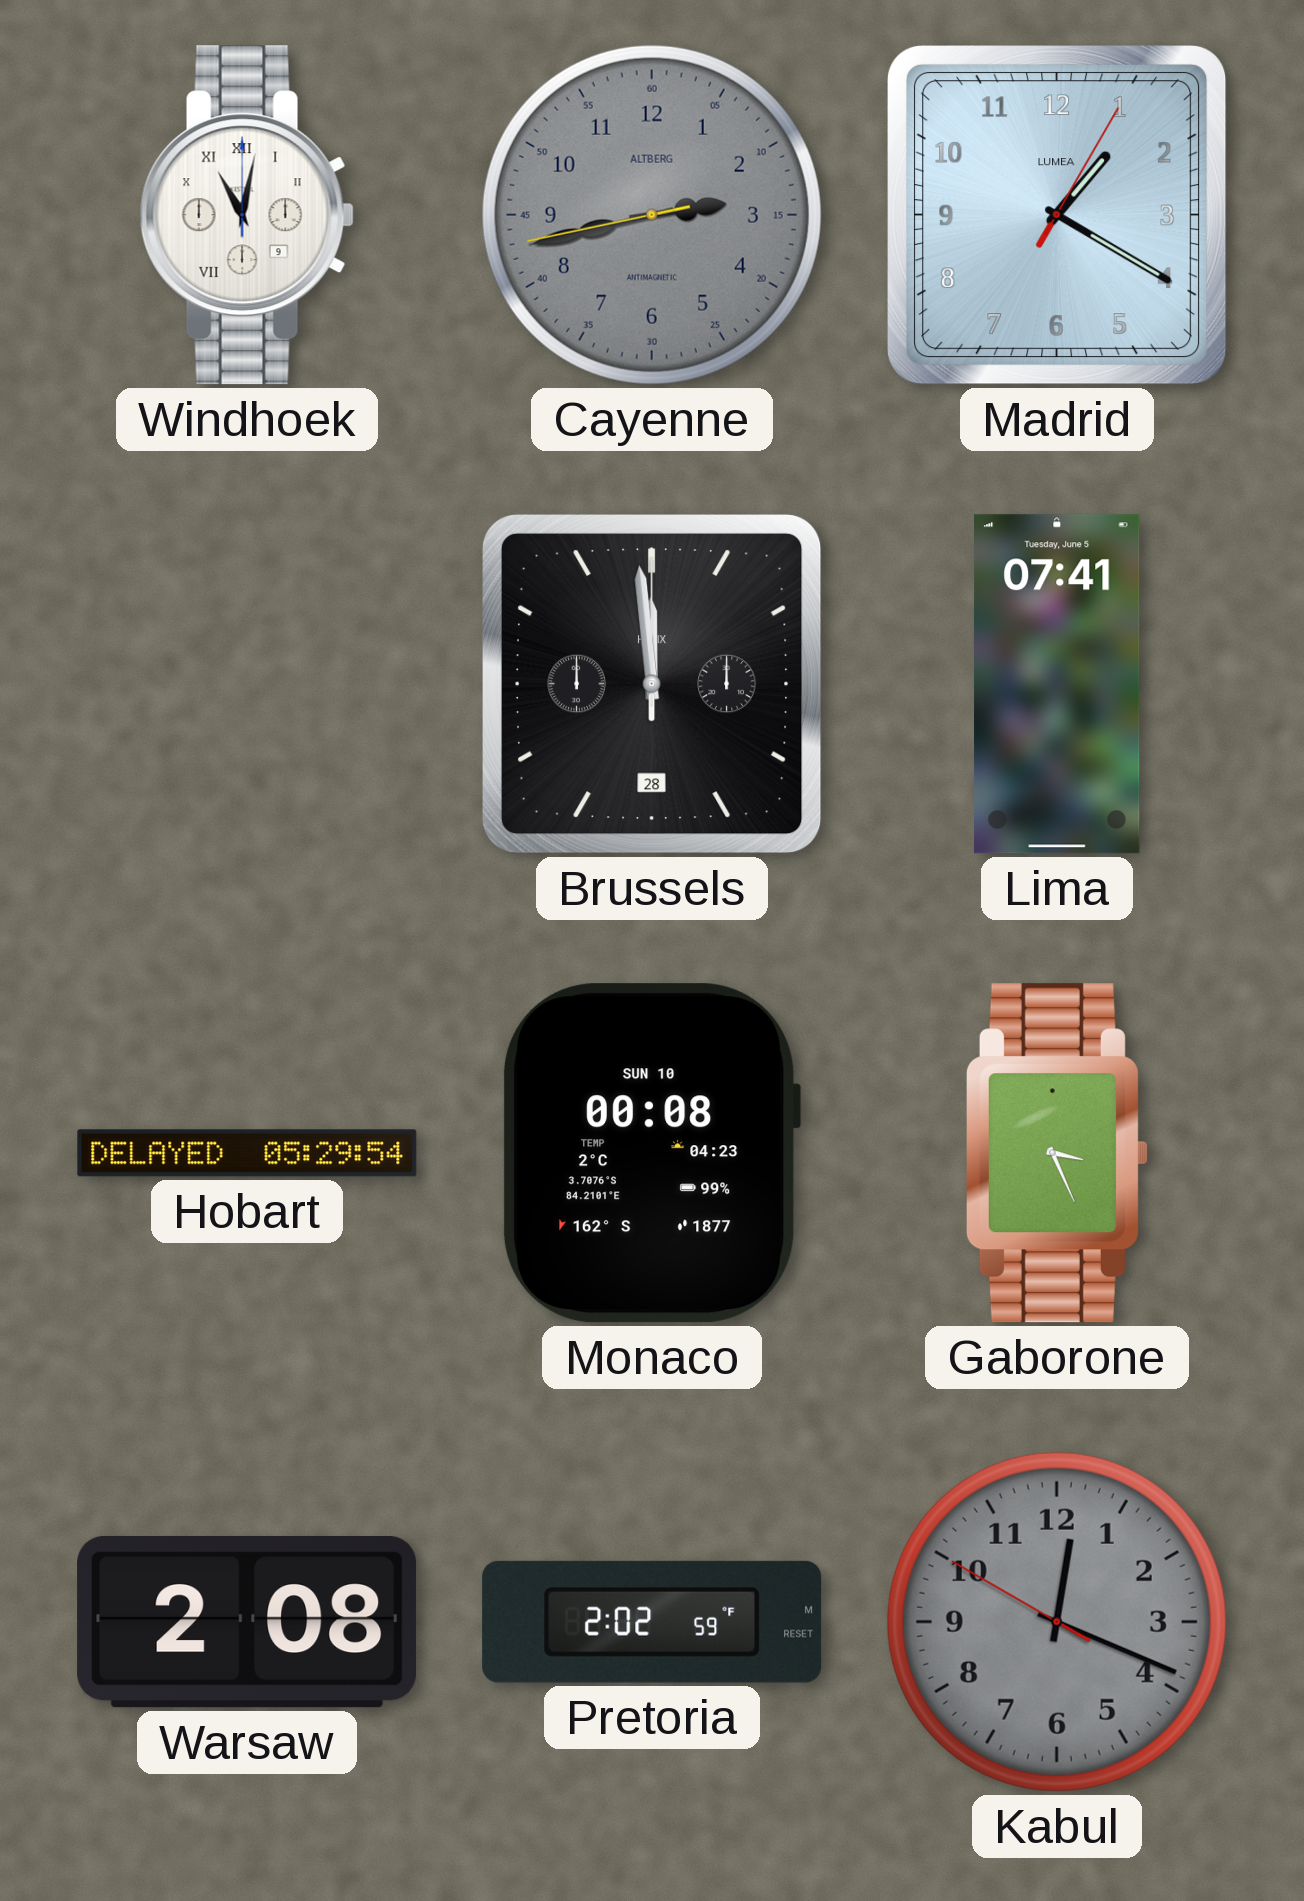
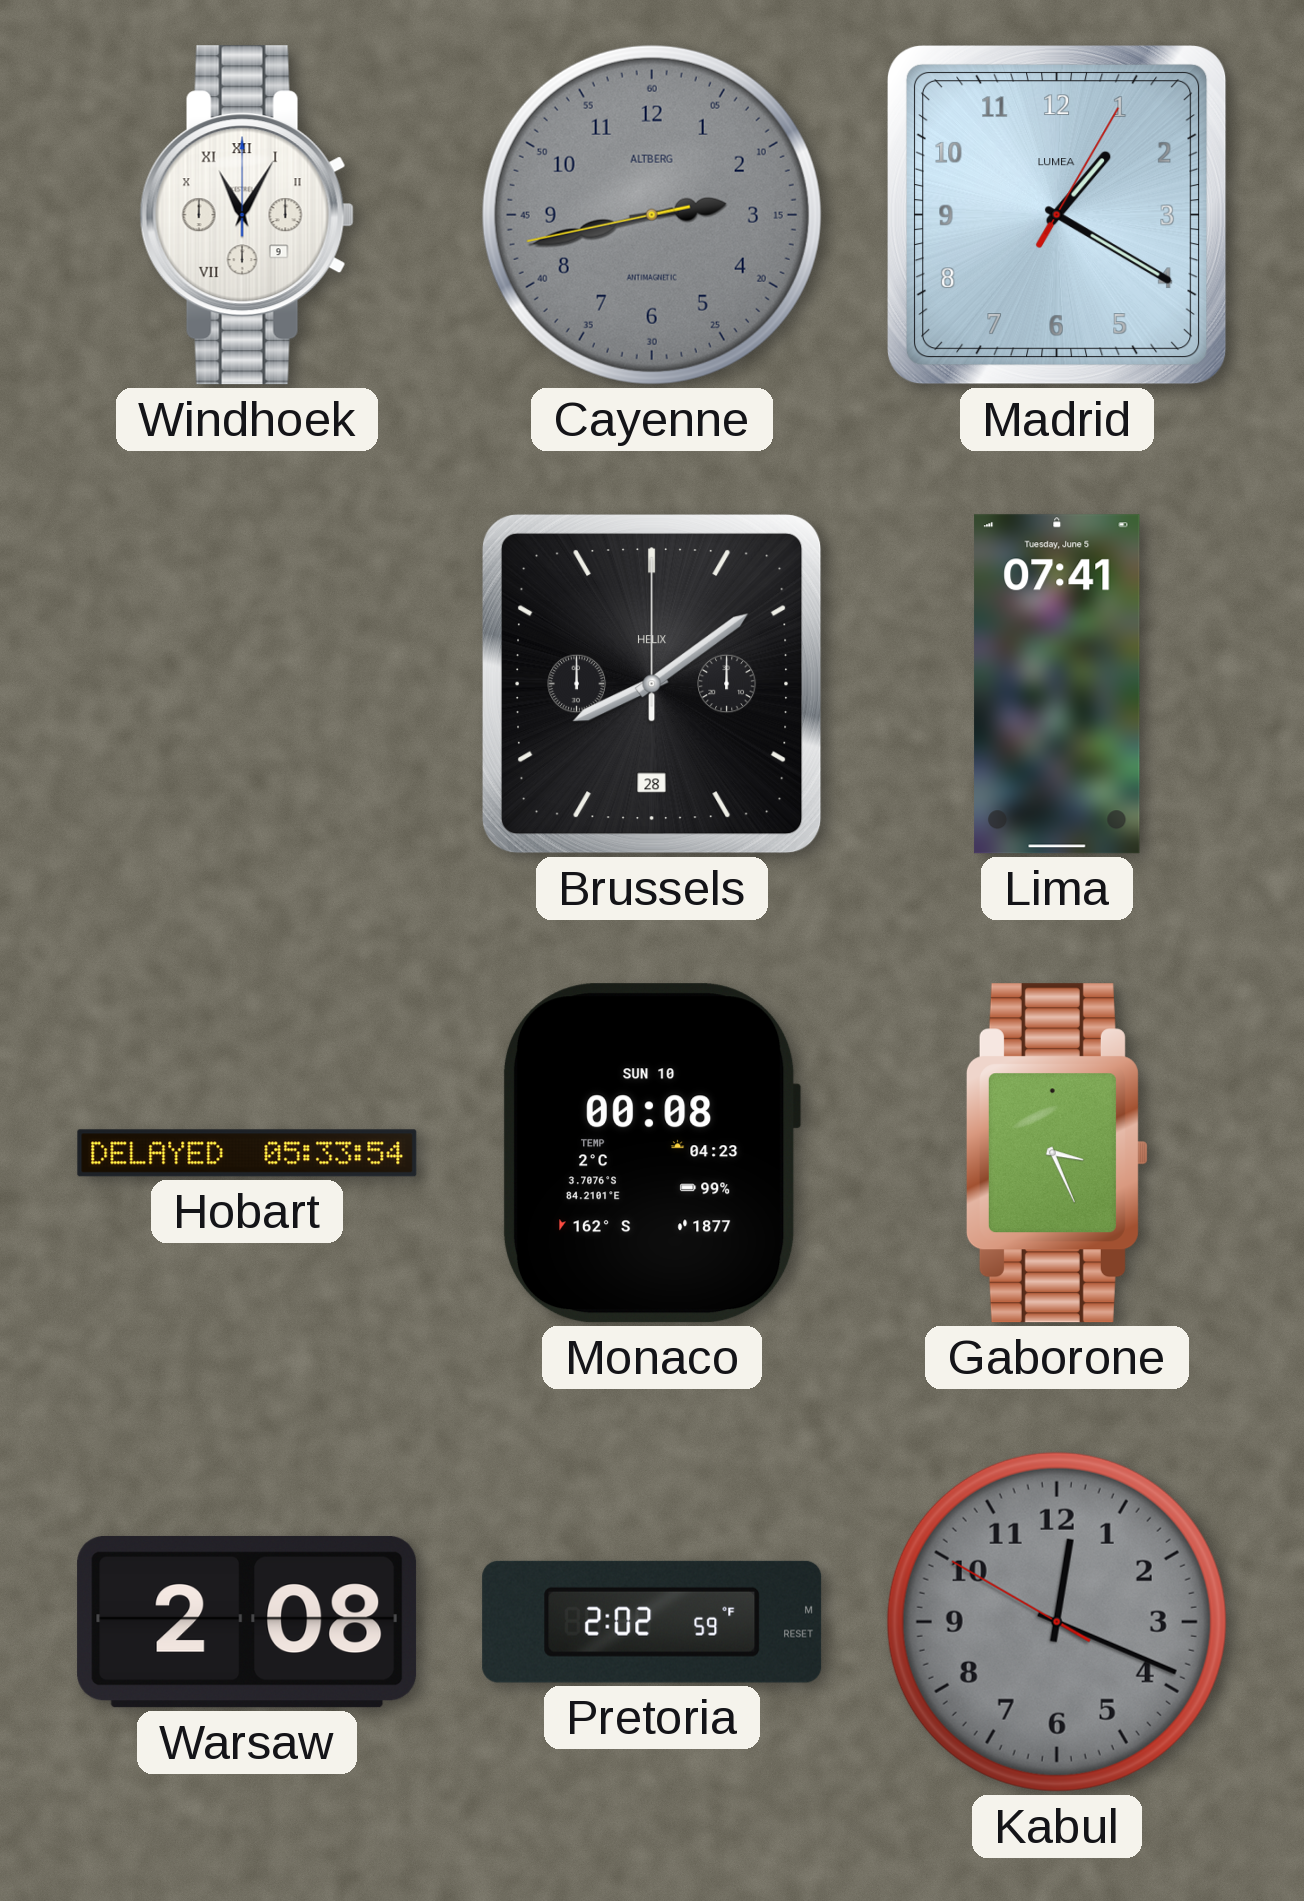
Windhoek: 11:02 -> 11:05 (247, 215)
Brussels: 11:59 -> 8:09 (653, 685)
Hobart: 05:29 -> 05:33 (247, 1153)
